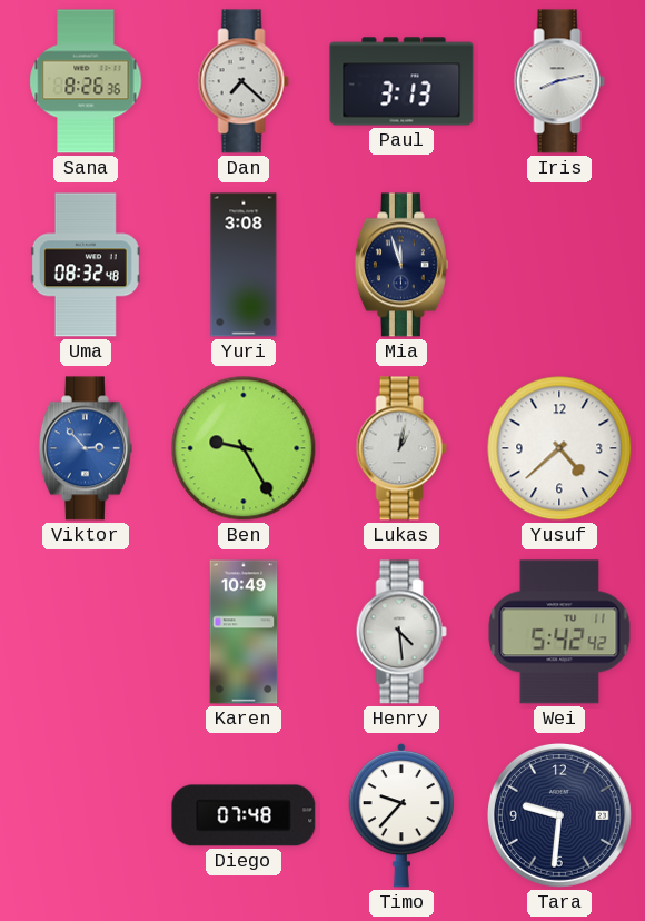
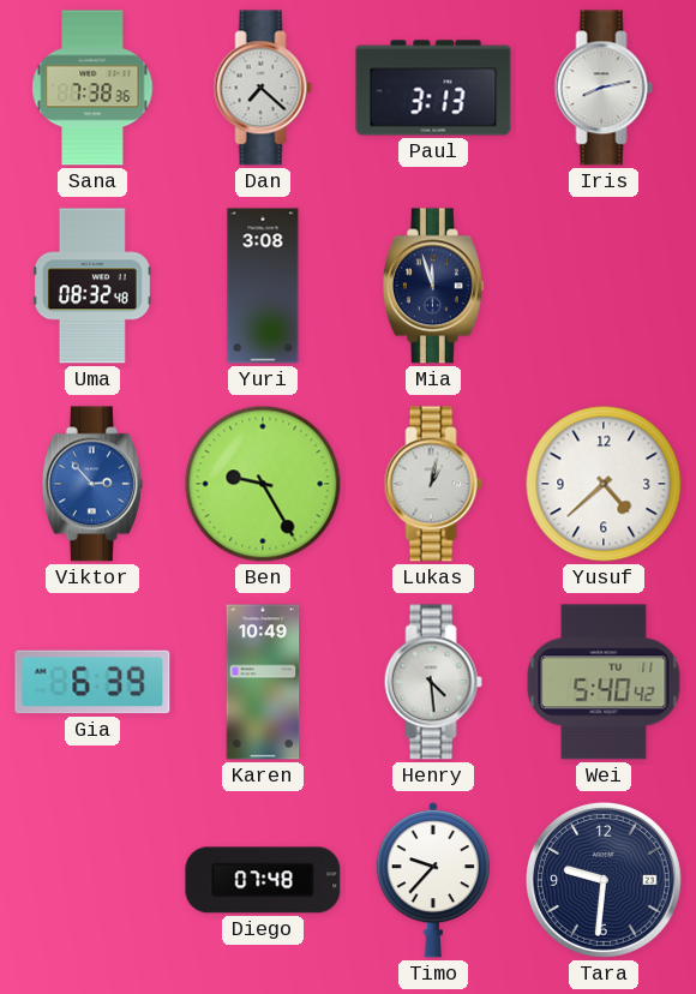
Sana: 8:26 -> 7:38 (92, 88)
Gia: none -> 6:39 (92, 682)
Wei: 5:42 -> 5:40 (604, 682)
